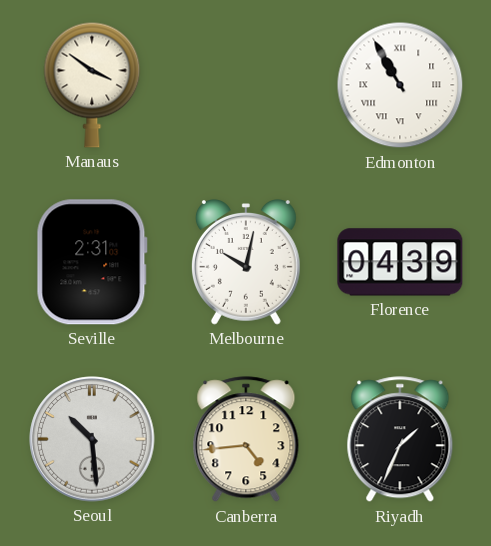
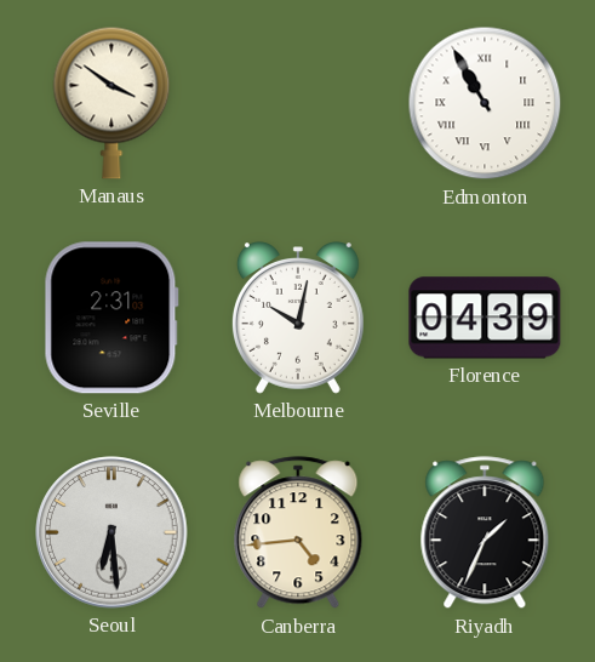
Seoul: 10:29 -> 6:29 (111, 532)
